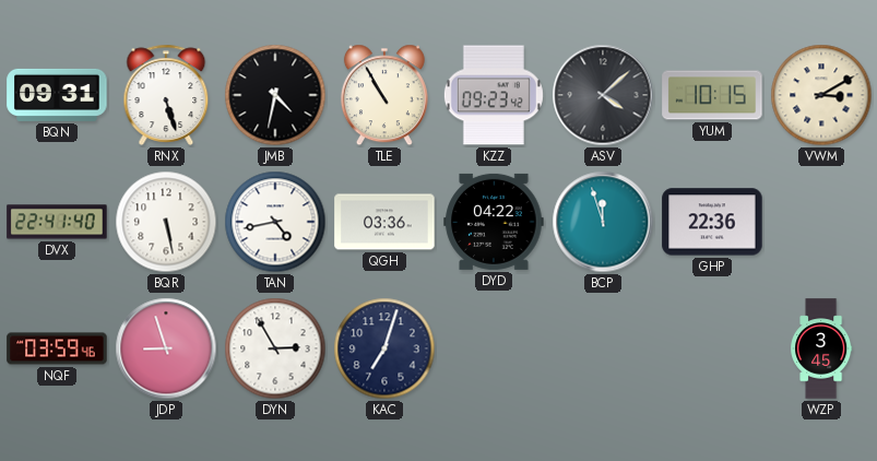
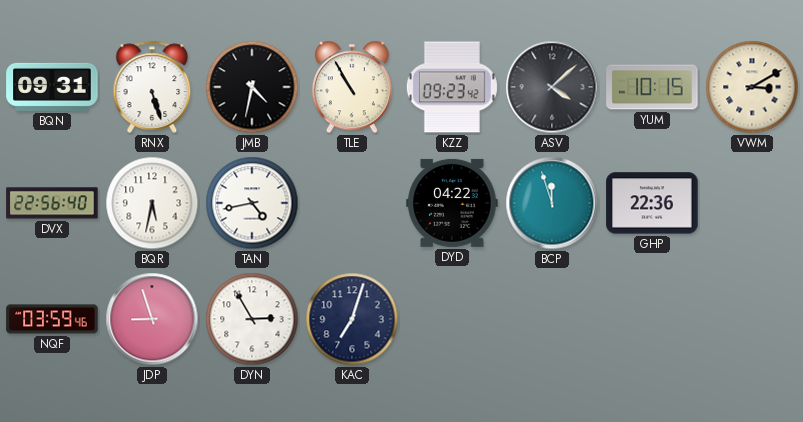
DVX: 22:41 -> 22:56 (52, 203)
BQR: 5:28 -> 5:32 (152, 203)
QGH: 03:36 -> none (384, 222)
WZP: 3:45 -> none (821, 348)
